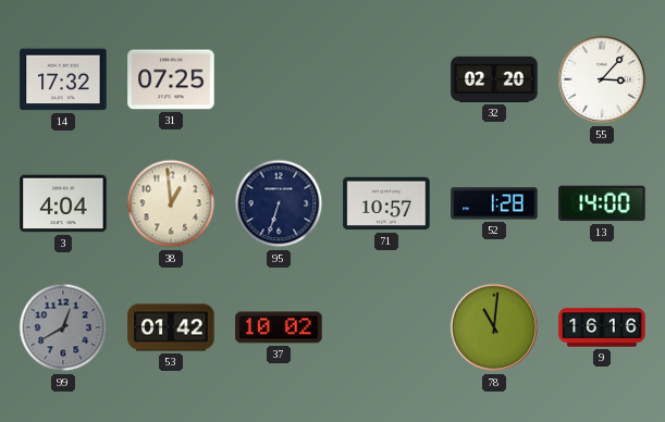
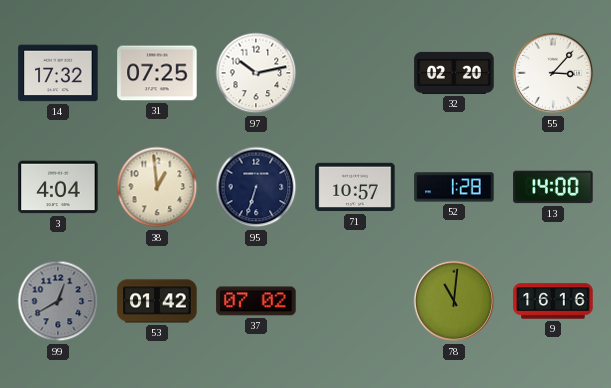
97: none -> 10:13 (256, 73)
37: 10:02 -> 07:02 (256, 301)
